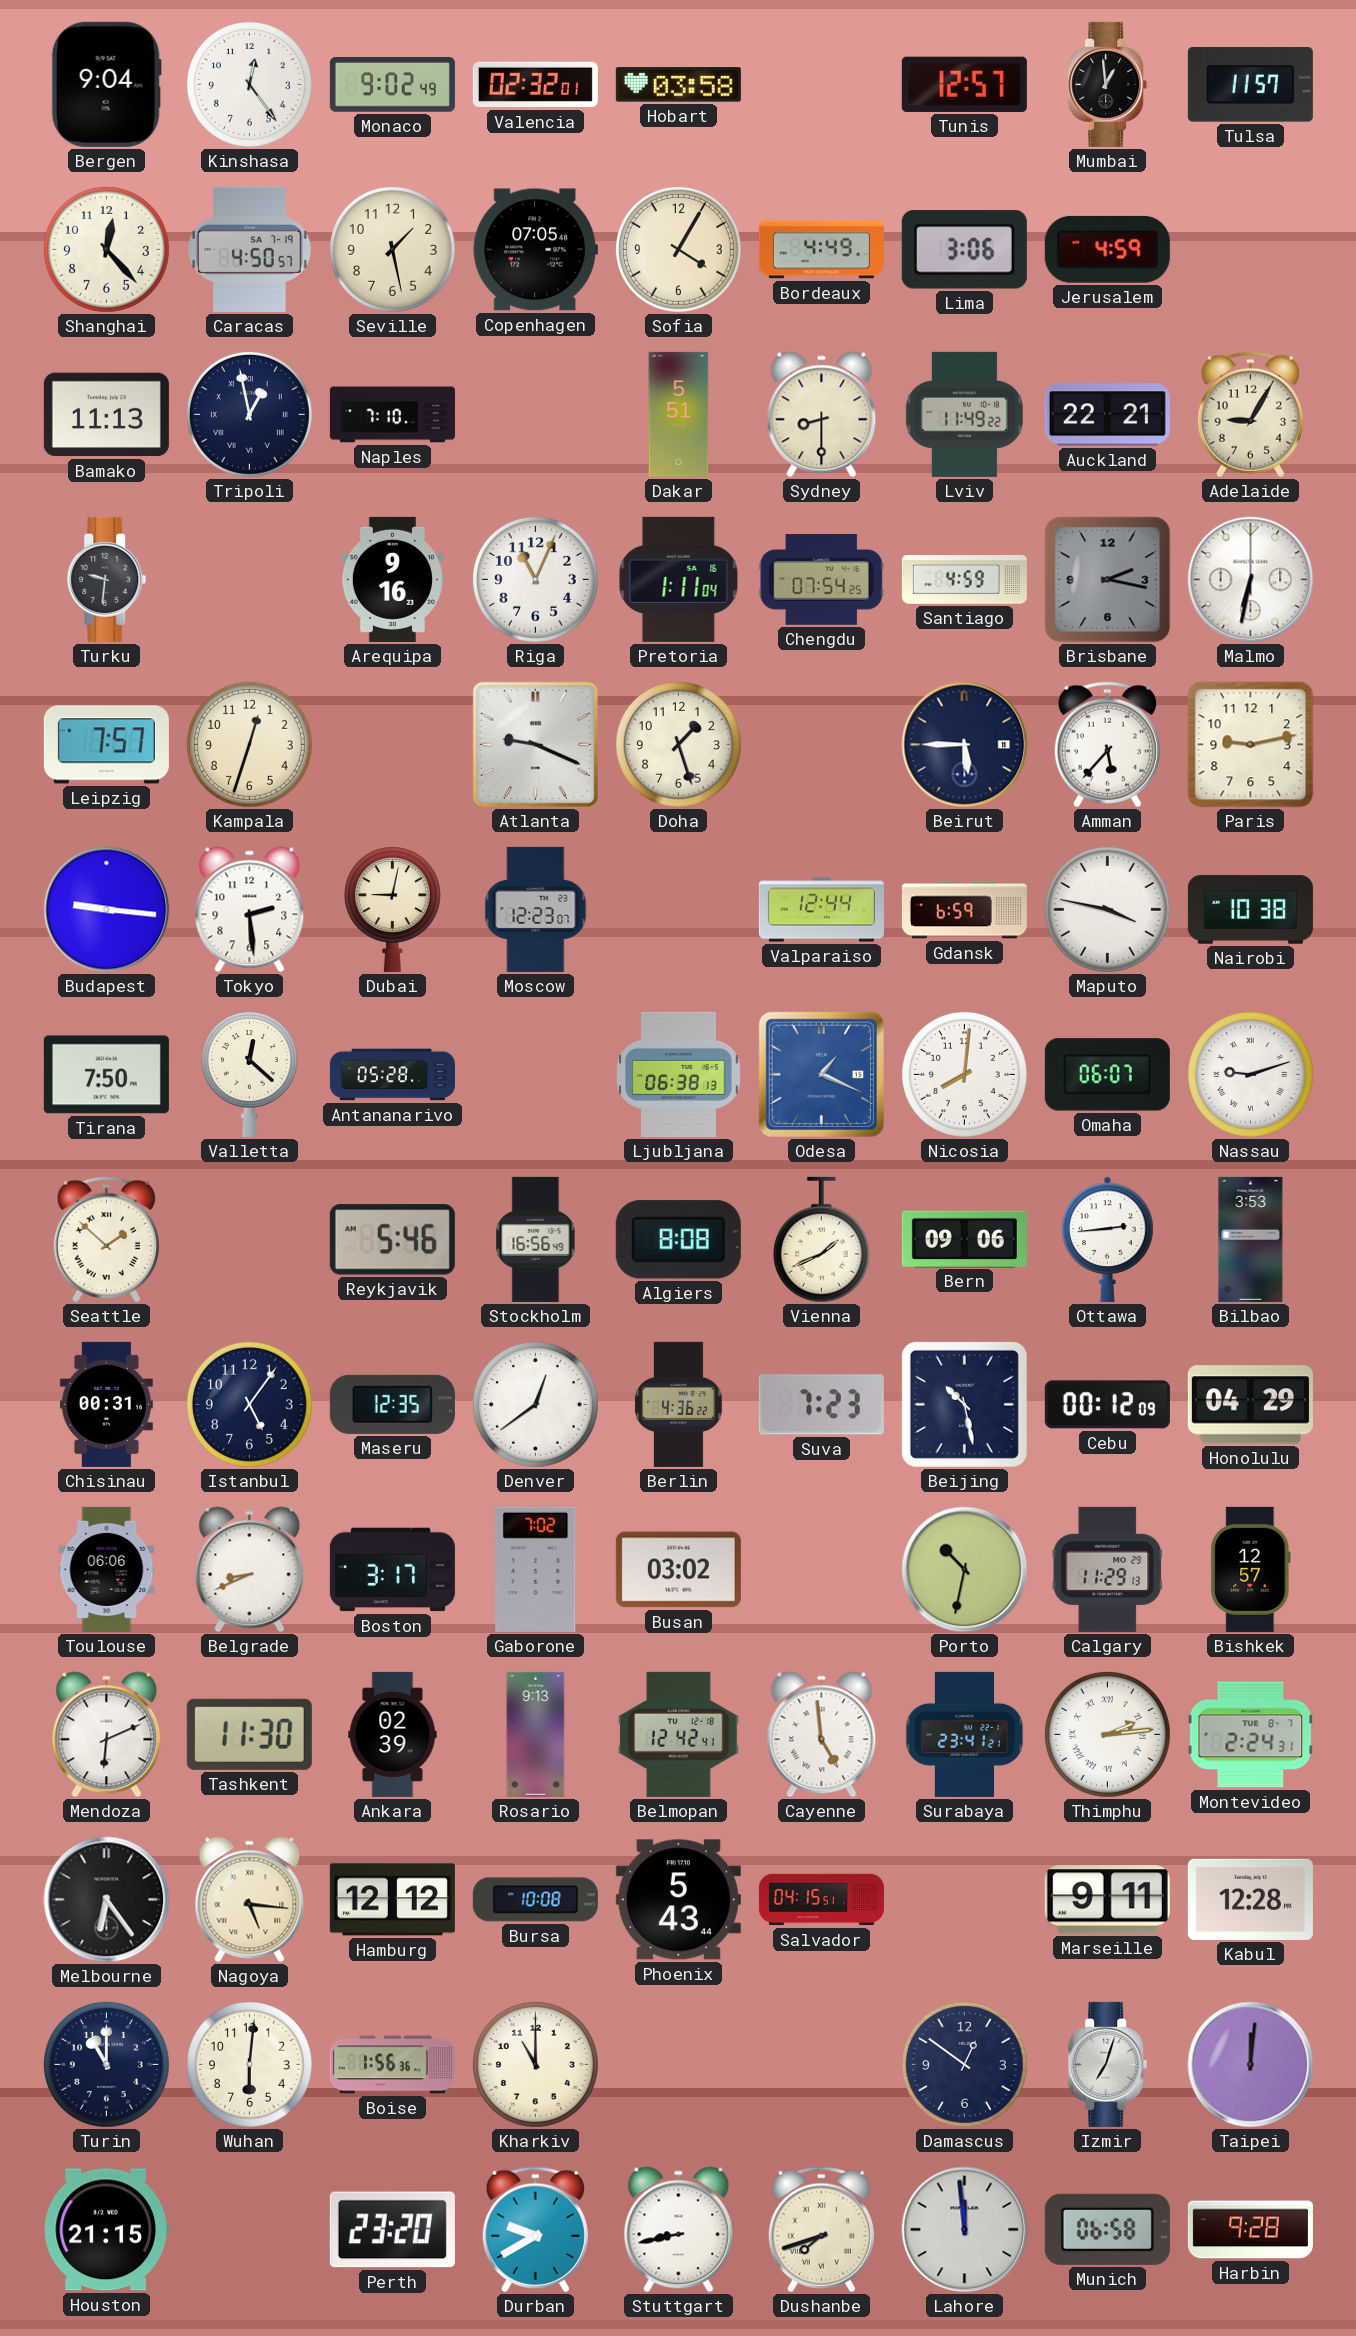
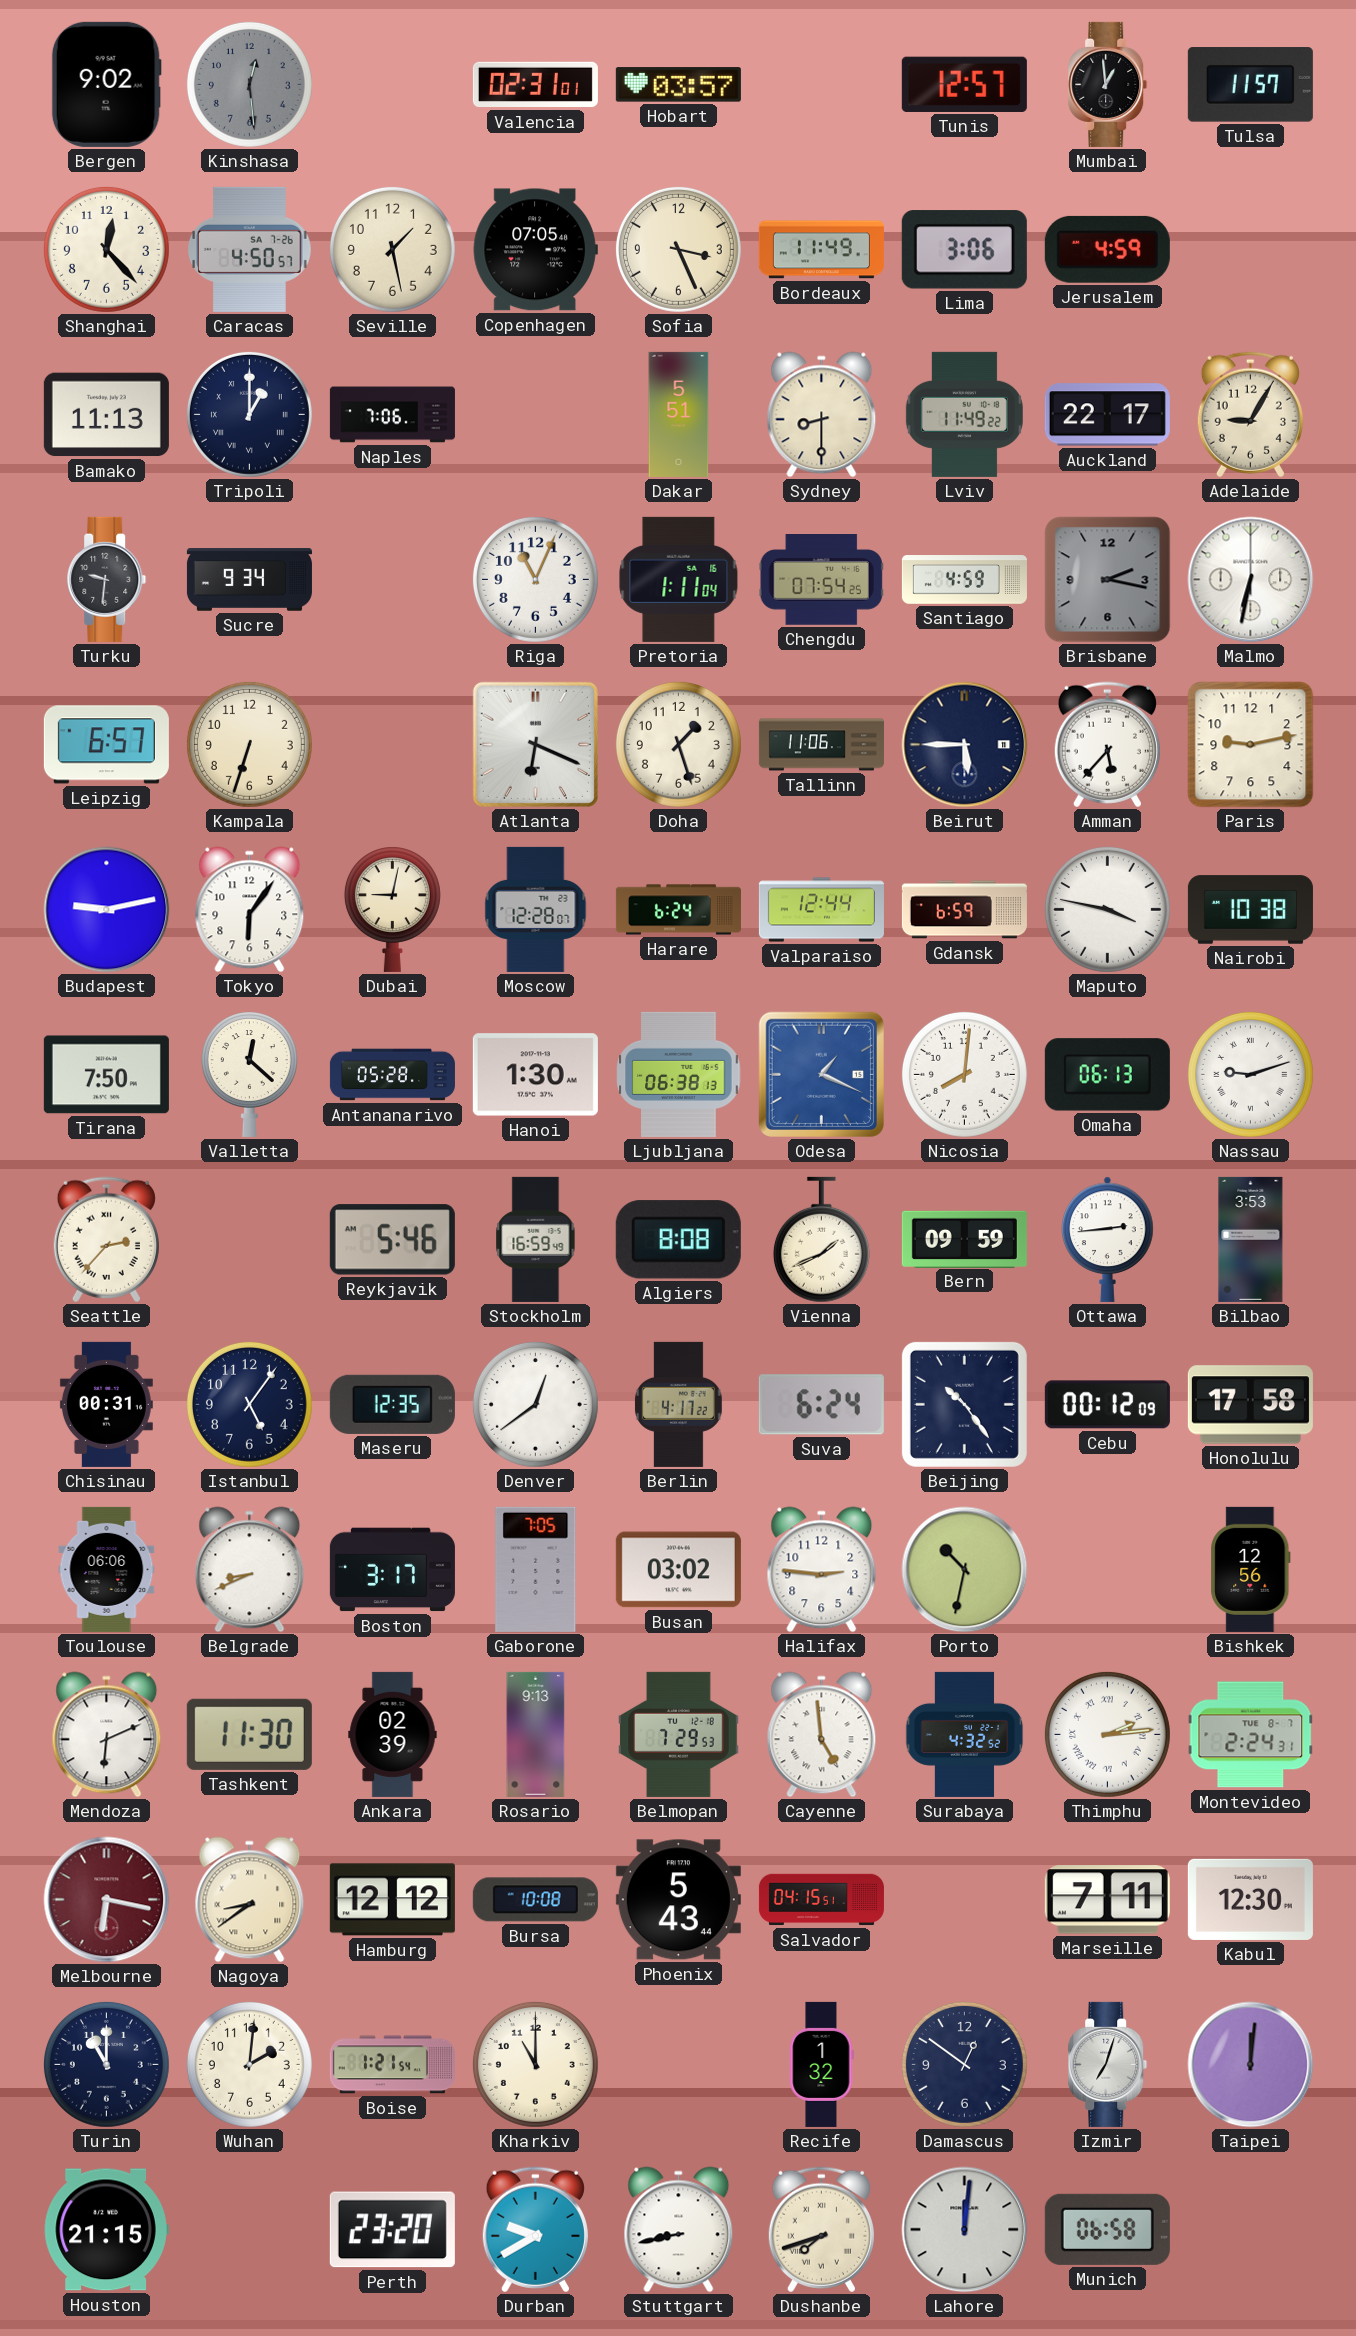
Bergen: 9:04 -> 9:02 (106, 84)
Kinshasa: 12:24 -> 12:29 (249, 84)
Kinshasa dial: white -> grey (249, 84)
Monaco: 9:02 -> none (392, 85)
Valencia: 02:32 -> 02:31 (535, 85)
Hobart: 03:58 -> 03:57 (678, 85)
Caracas date: SA 7-19 -> SA 7-26 (250, 249)
Sofia: 4:05 -> 3:26 (678, 249)
Bordeaux: 4:49 -> 11:49 (821, 250)
Tripoli: 12:58 -> 1:00 (249, 414)
Naples: 7:10 -> 7:06 (392, 415)
Auckland: 22:21 -> 22:17 (1107, 415)
Sucre: none -> 9:34 (249, 580)
Arequipa: 9:16 -> none (392, 579)
Leipzig: 7:57 -> 6:57 (106, 745)
Kampala: 12:33 -> 6:33 (249, 744)
Atlanta: 9:19 -> 6:19 (535, 744)
Tallinn: none -> 11:06 (821, 745)
Budapest: 9:16 -> 9:13 (107, 910)
Tokyo: 2:29 -> 6:06 (250, 910)
Moscow: 12:23 -> 12:28 (536, 909)
Harare: none -> 6:24 (678, 910)
Hanoi: none -> 1:30 (535, 1075)
Omaha: 06:07 -> 06:13 (1107, 1075)
Seattle: 1:52 -> 2:37 (106, 1240)
Stockholm: 16:56 -> 16:59 (536, 1239)
Bern: 09:06 -> 09:59 (964, 1239)
Berlin: 4:36 -> 4:17 (678, 1404)
Suva: 7:23 -> 6:24 (821, 1405)
Beijing: 10:28 -> 10:24 (964, 1404)
Honolulu: 04:29 -> 17:58 (1250, 1405)
Gaborone: 7:02 -> 7:05 (536, 1569)
Halifax: none -> 2:46 (822, 1570)
Calgary: 11:29 -> none (1108, 1569)
Bishkek: 12:57 -> 12:56 (1251, 1569)
Belmopan: 12:42 -> 7:29 (679, 1734)
Surabaya: 23:41 -> 4:32 (965, 1734)
Melbourne: 6:24 -> 6:17 (107, 1900)
Melbourne dial: black -> burgundy (107, 1900)
Nagoya: 5:16 -> 8:39 (250, 1900)
Marseille: 9:11 -> 7:11 (1107, 1900)
Kabul: 12:28 -> 12:30 (1250, 1899)
Wuhan: 6:01 -> 2:01 (249, 2064)
Boise: 1:56 -> 1:21 (392, 2065)
Recife: none -> 1:32 (821, 2064)
Lahore: 11:59 -> 12:01 (965, 2230)
Harbin: 9:28 -> none (1250, 2230)
